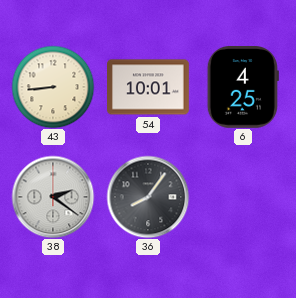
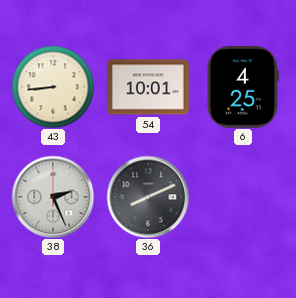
38: 2:21 -> 2:26 (53, 197)
36: 8:06 -> 8:11 (148, 197)
